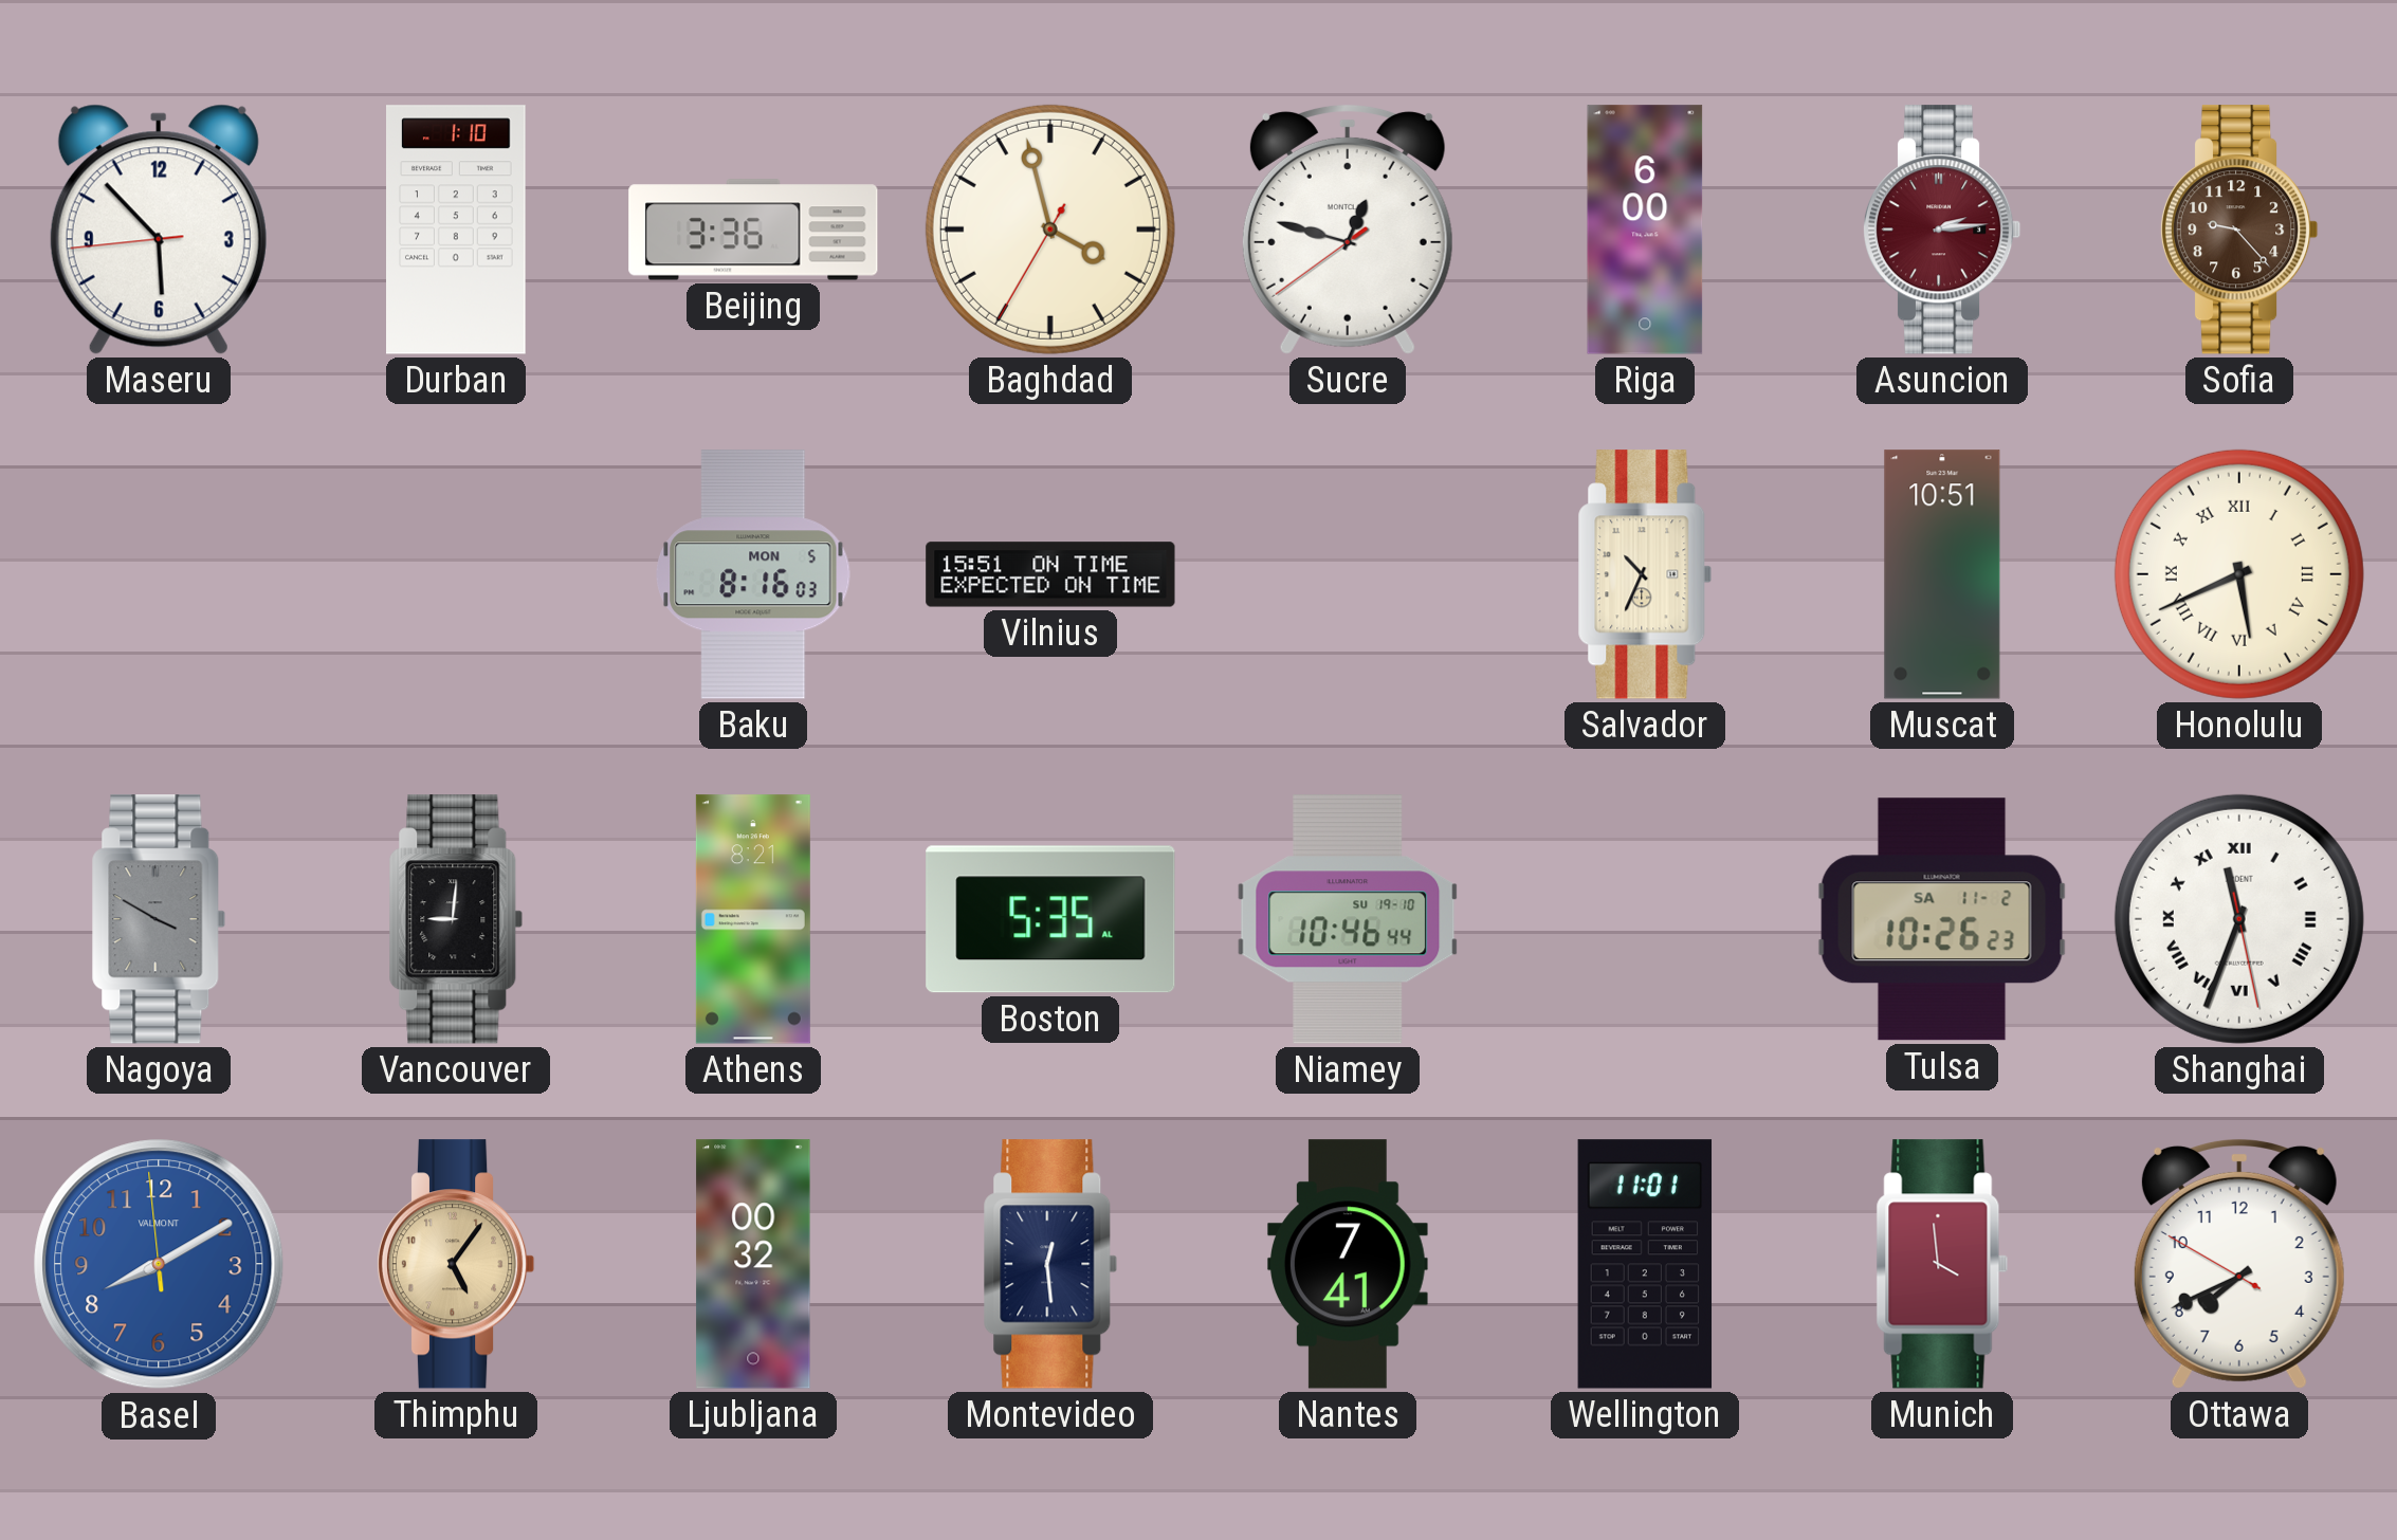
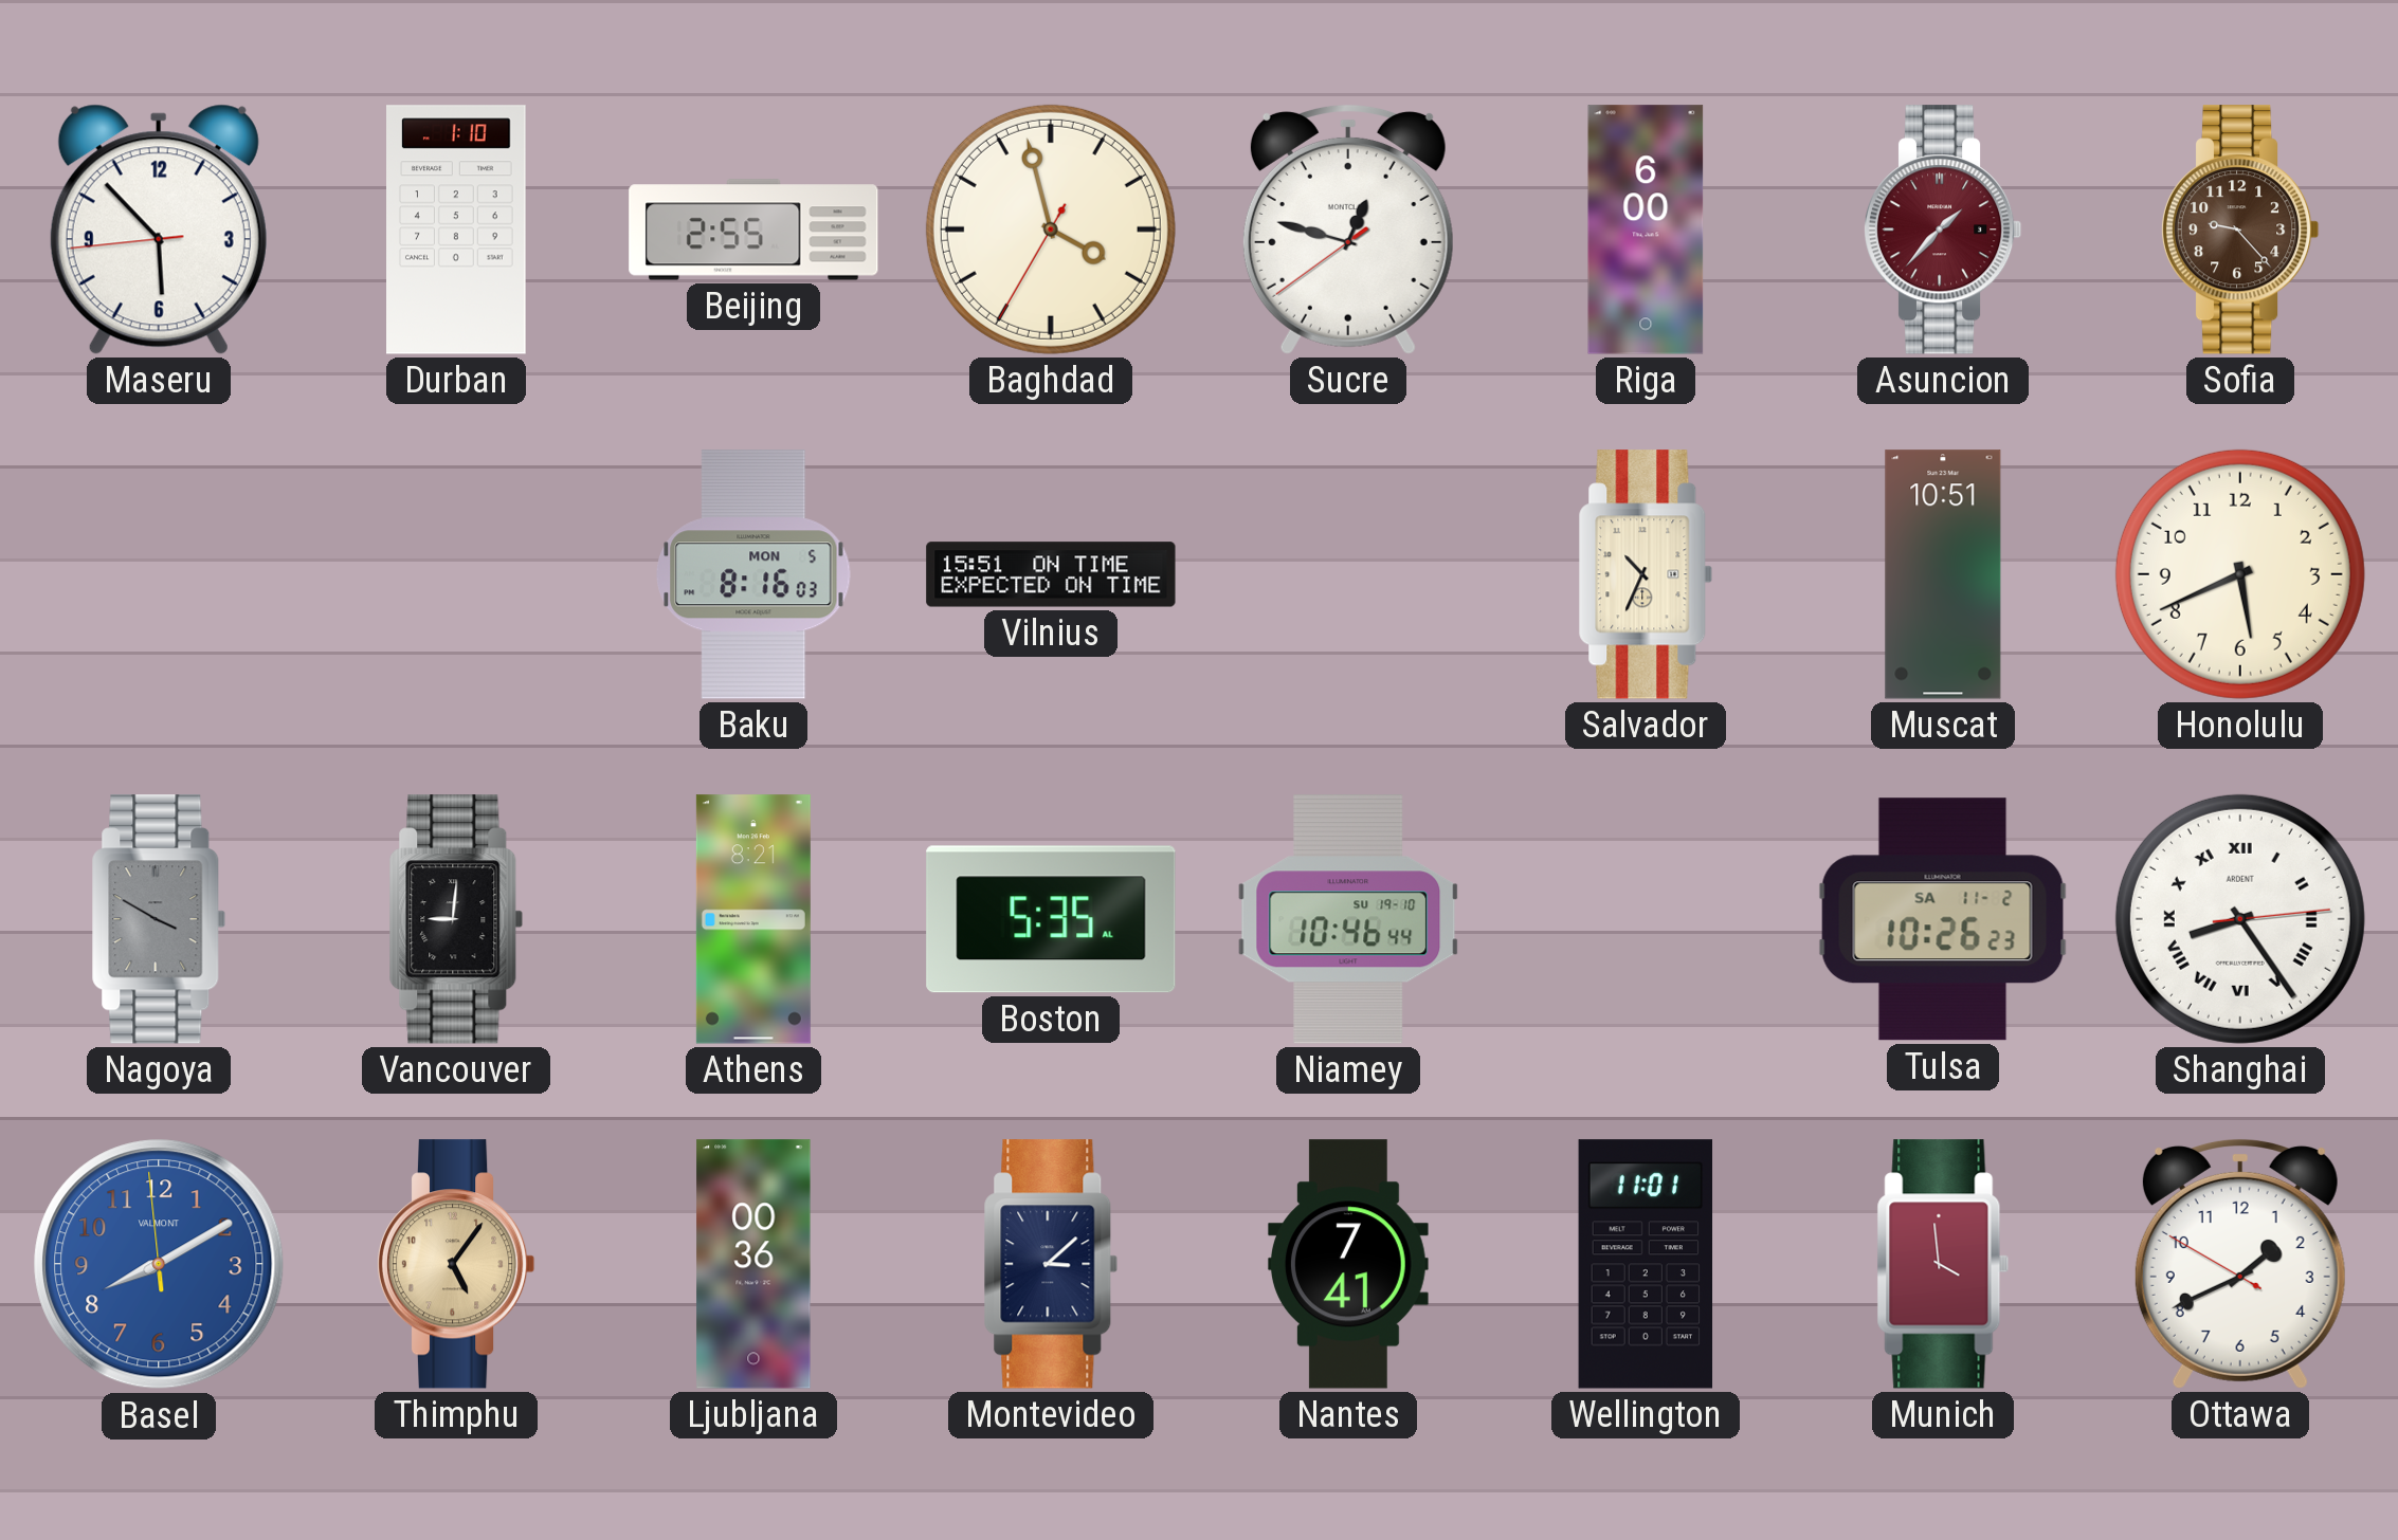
Beijing: 3:36 -> 2:55 (753, 230)
Asuncion: 2:14 -> 1:37 (1943, 230)
Honolulu numerals: Roman -> Arabic (2240, 574)
Shanghai: 11:33 -> 8:24 (2240, 919)
Ljubljana: 00:32 -> 00:36 (753, 1264)
Montevideo: 12:29 -> 3:08 (1051, 1264)
Ottawa: 7:40 -> 1:40 (2240, 1264)
